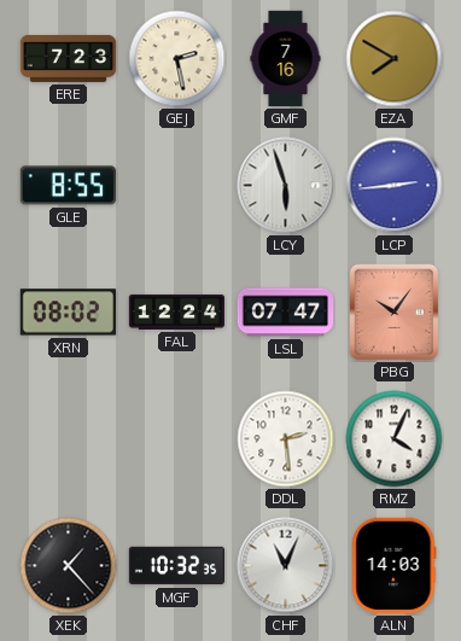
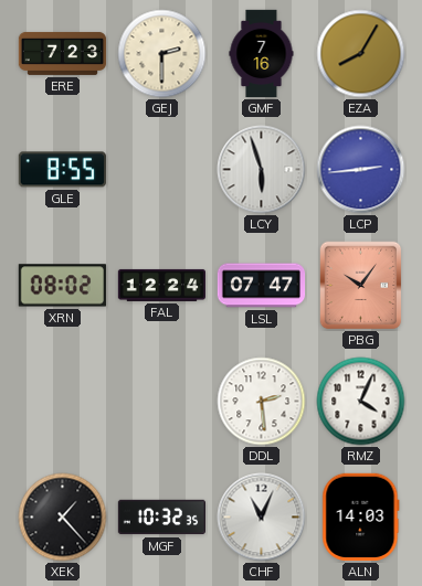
GEJ: 2:28 -> 2:30 (162, 54)
EZA: 7:50 -> 8:05 (361, 54)
